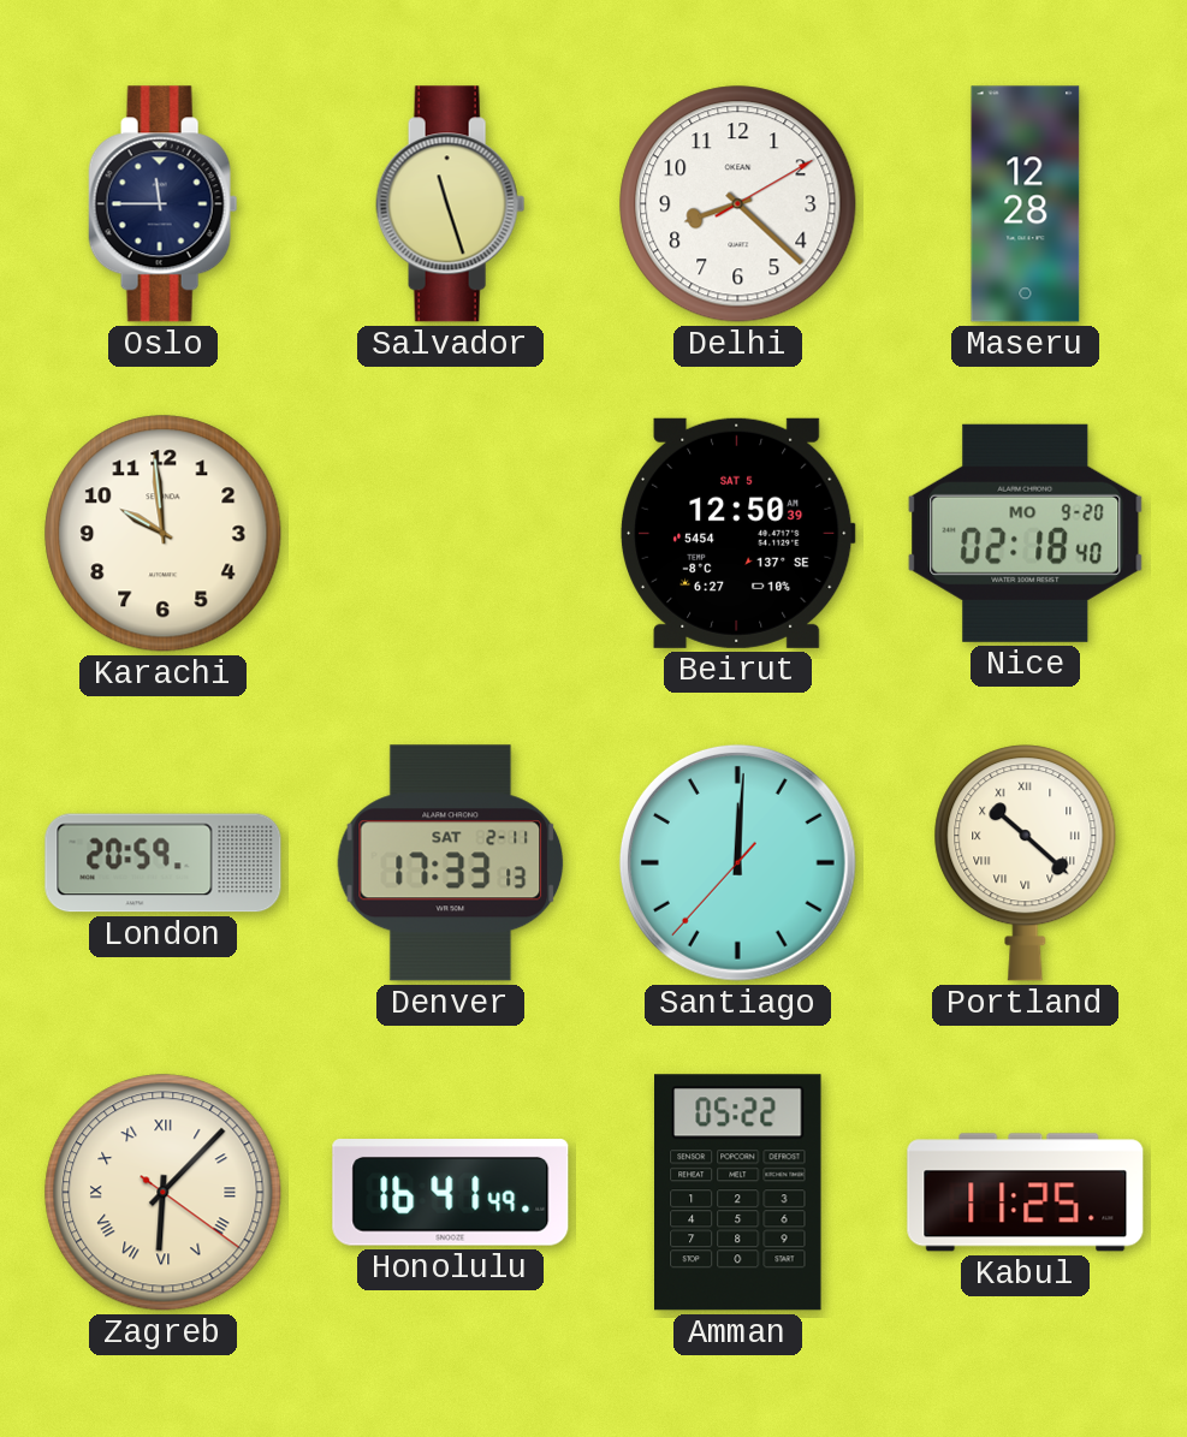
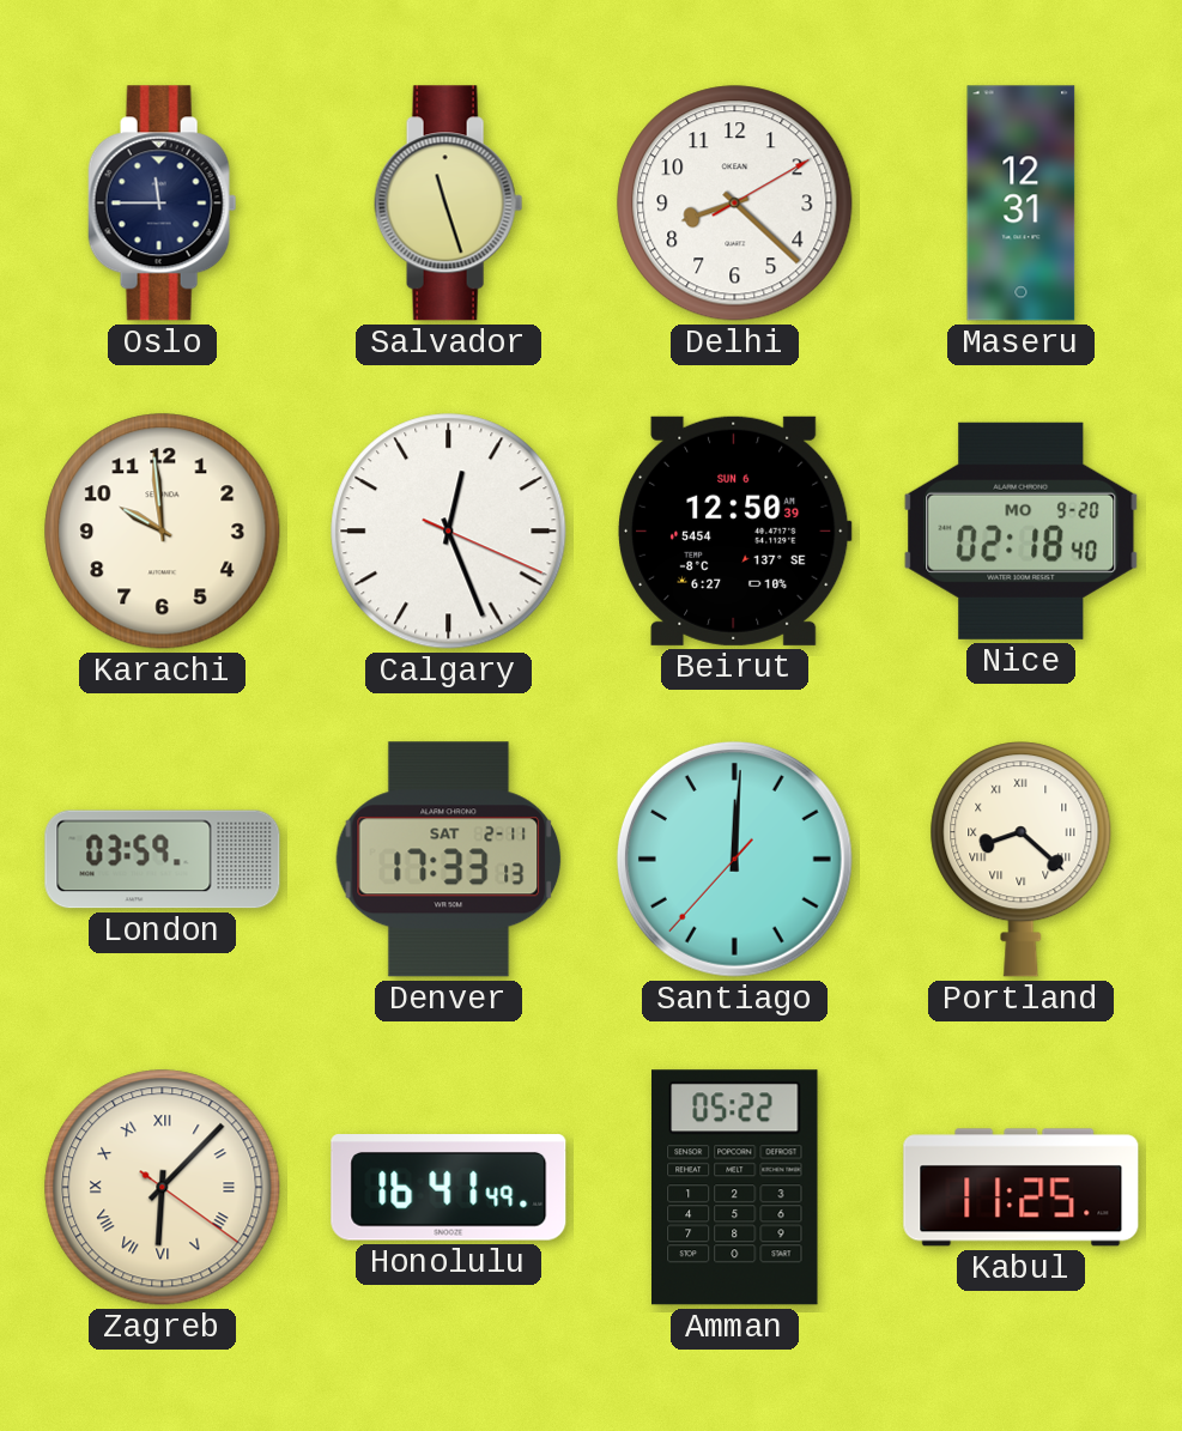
Maseru: 12:28 -> 12:31 (1022, 204)
Calgary: none -> 12:26 (449, 532)
Beirut date: SAT 5 -> SUN 6 (735, 530)
London: 20:59 -> 03:59 (163, 860)
Portland: 10:22 -> 8:22 (1022, 860)
